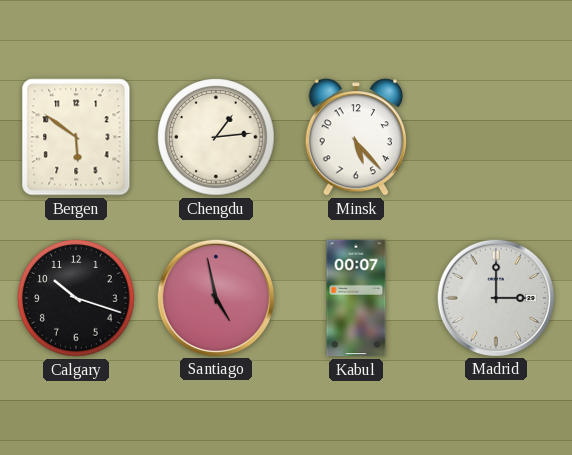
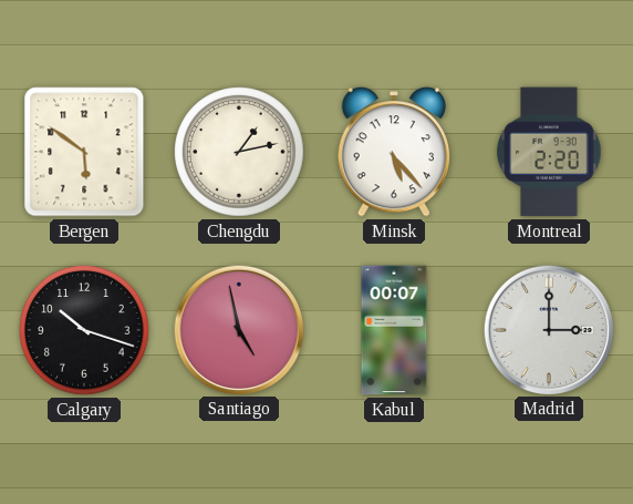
Chengdu: 1:14 -> 1:13 (239, 152)
Montreal: none -> 2:20 (549, 152)
